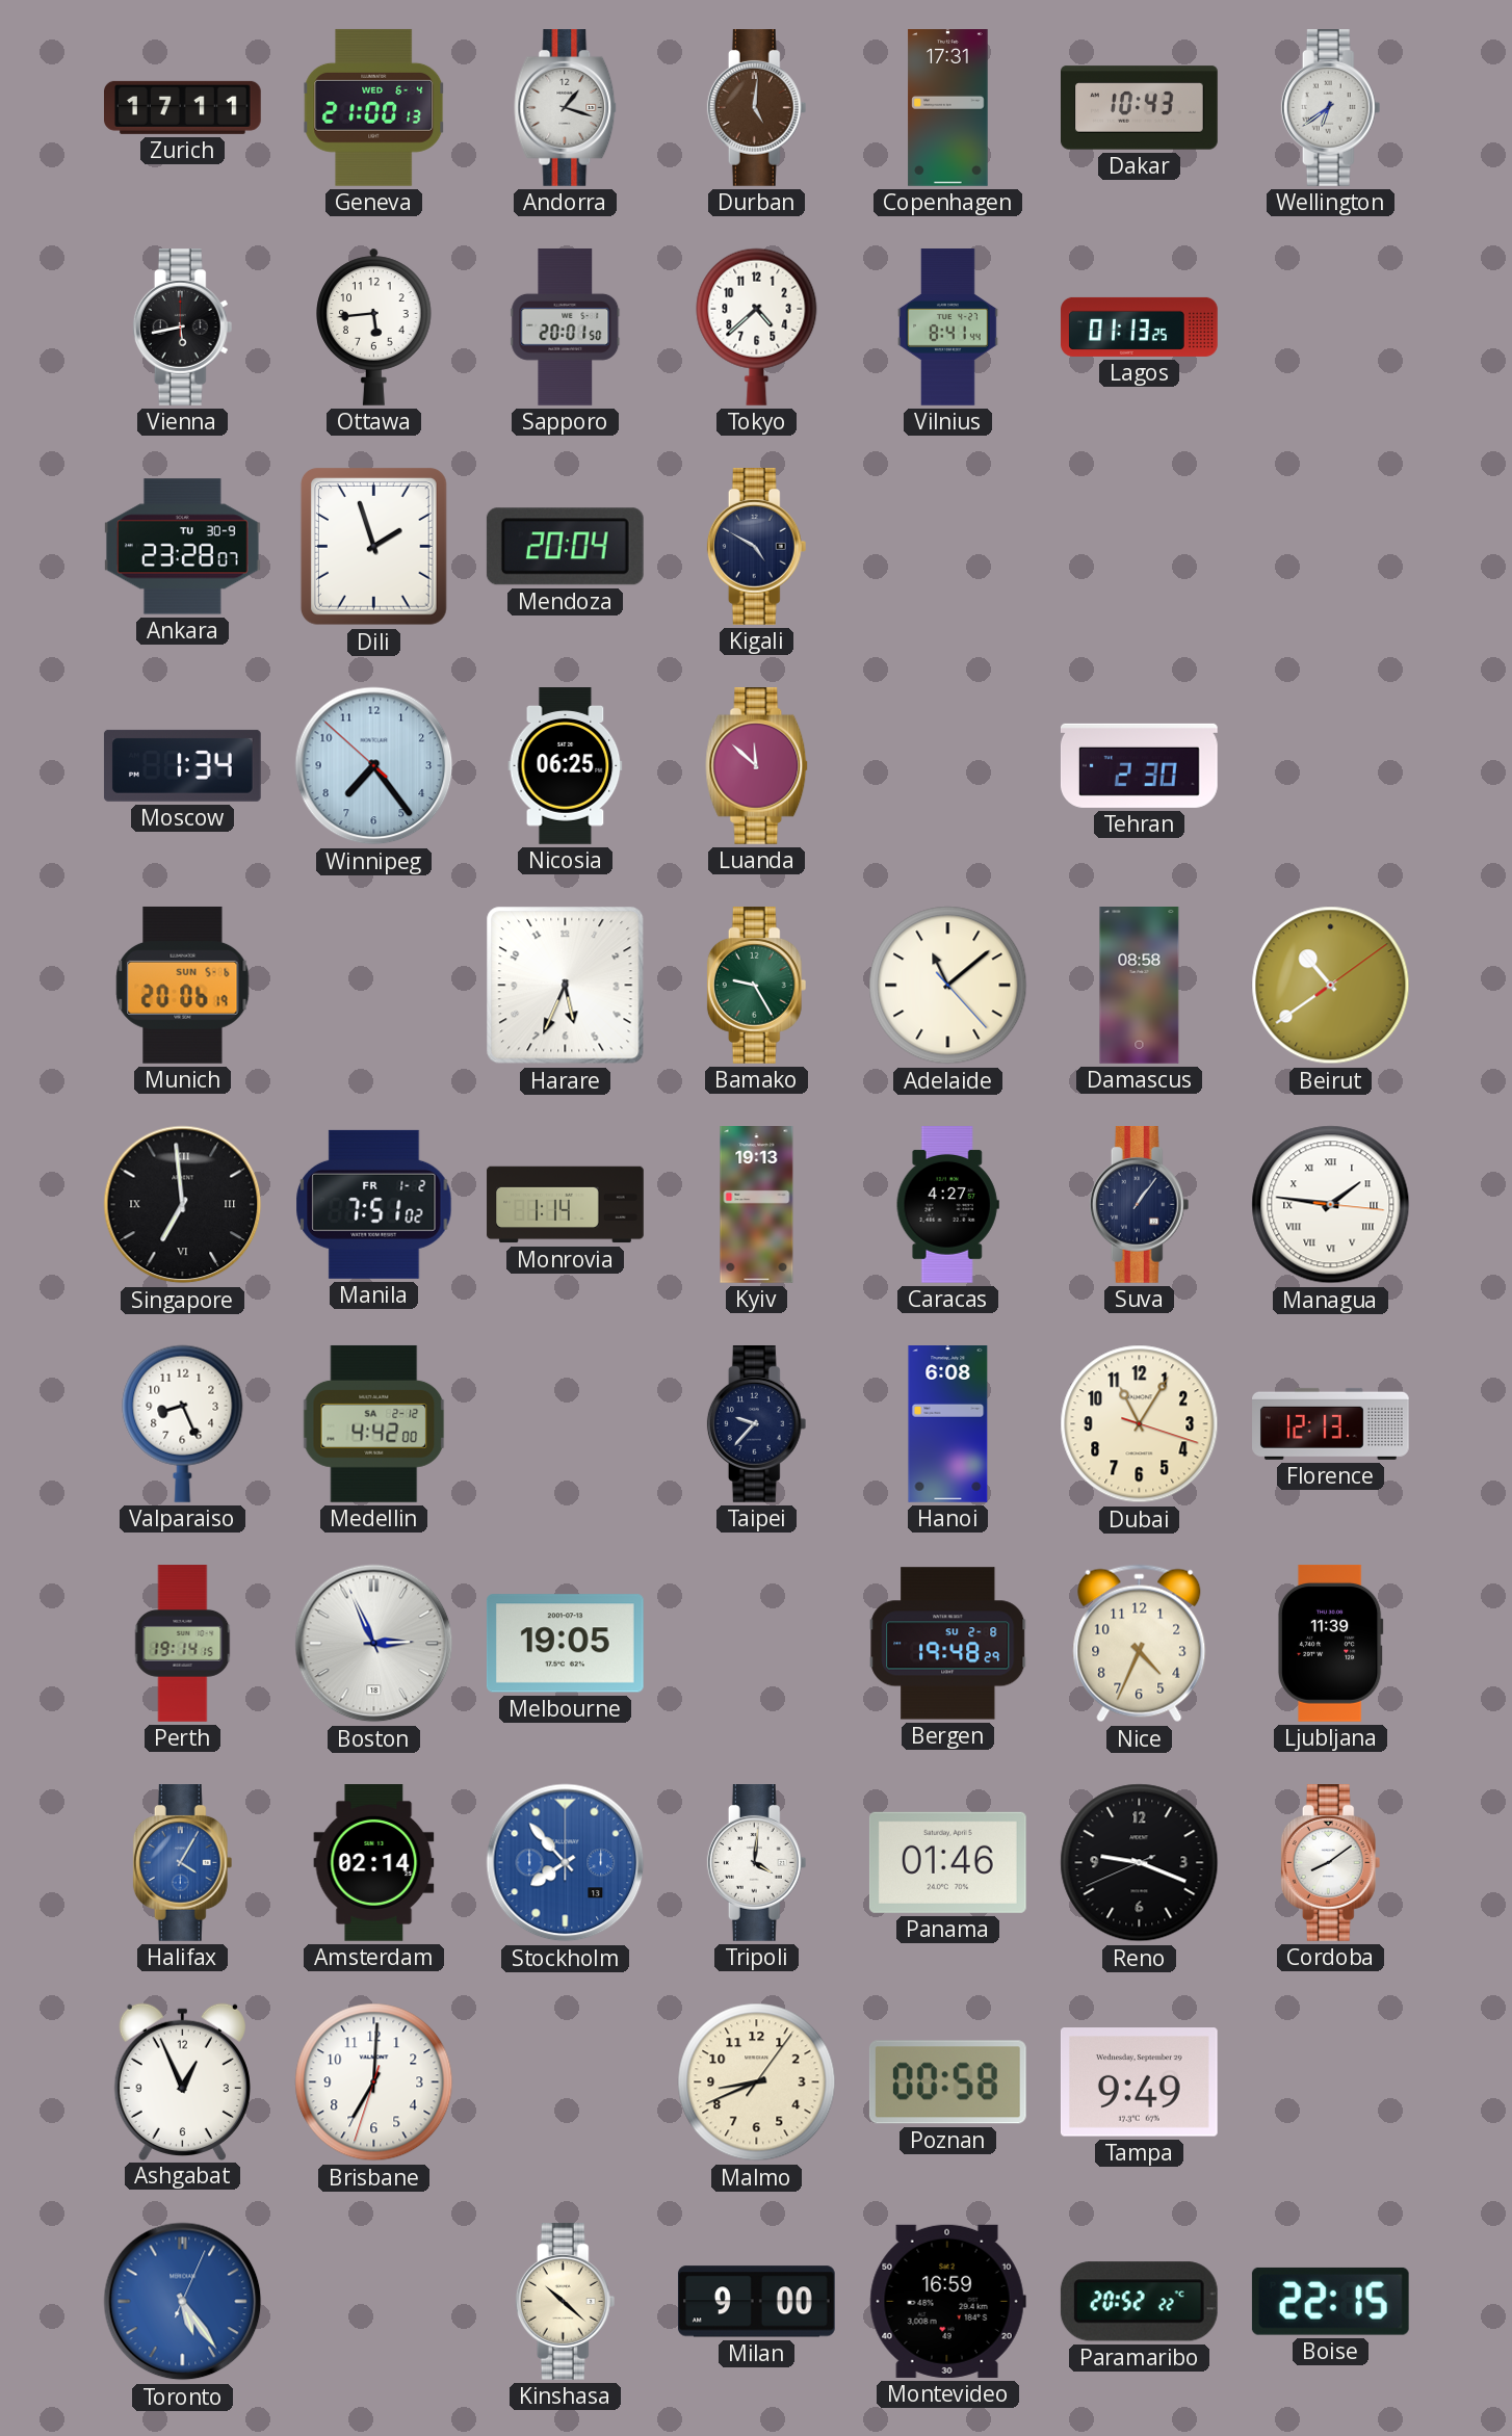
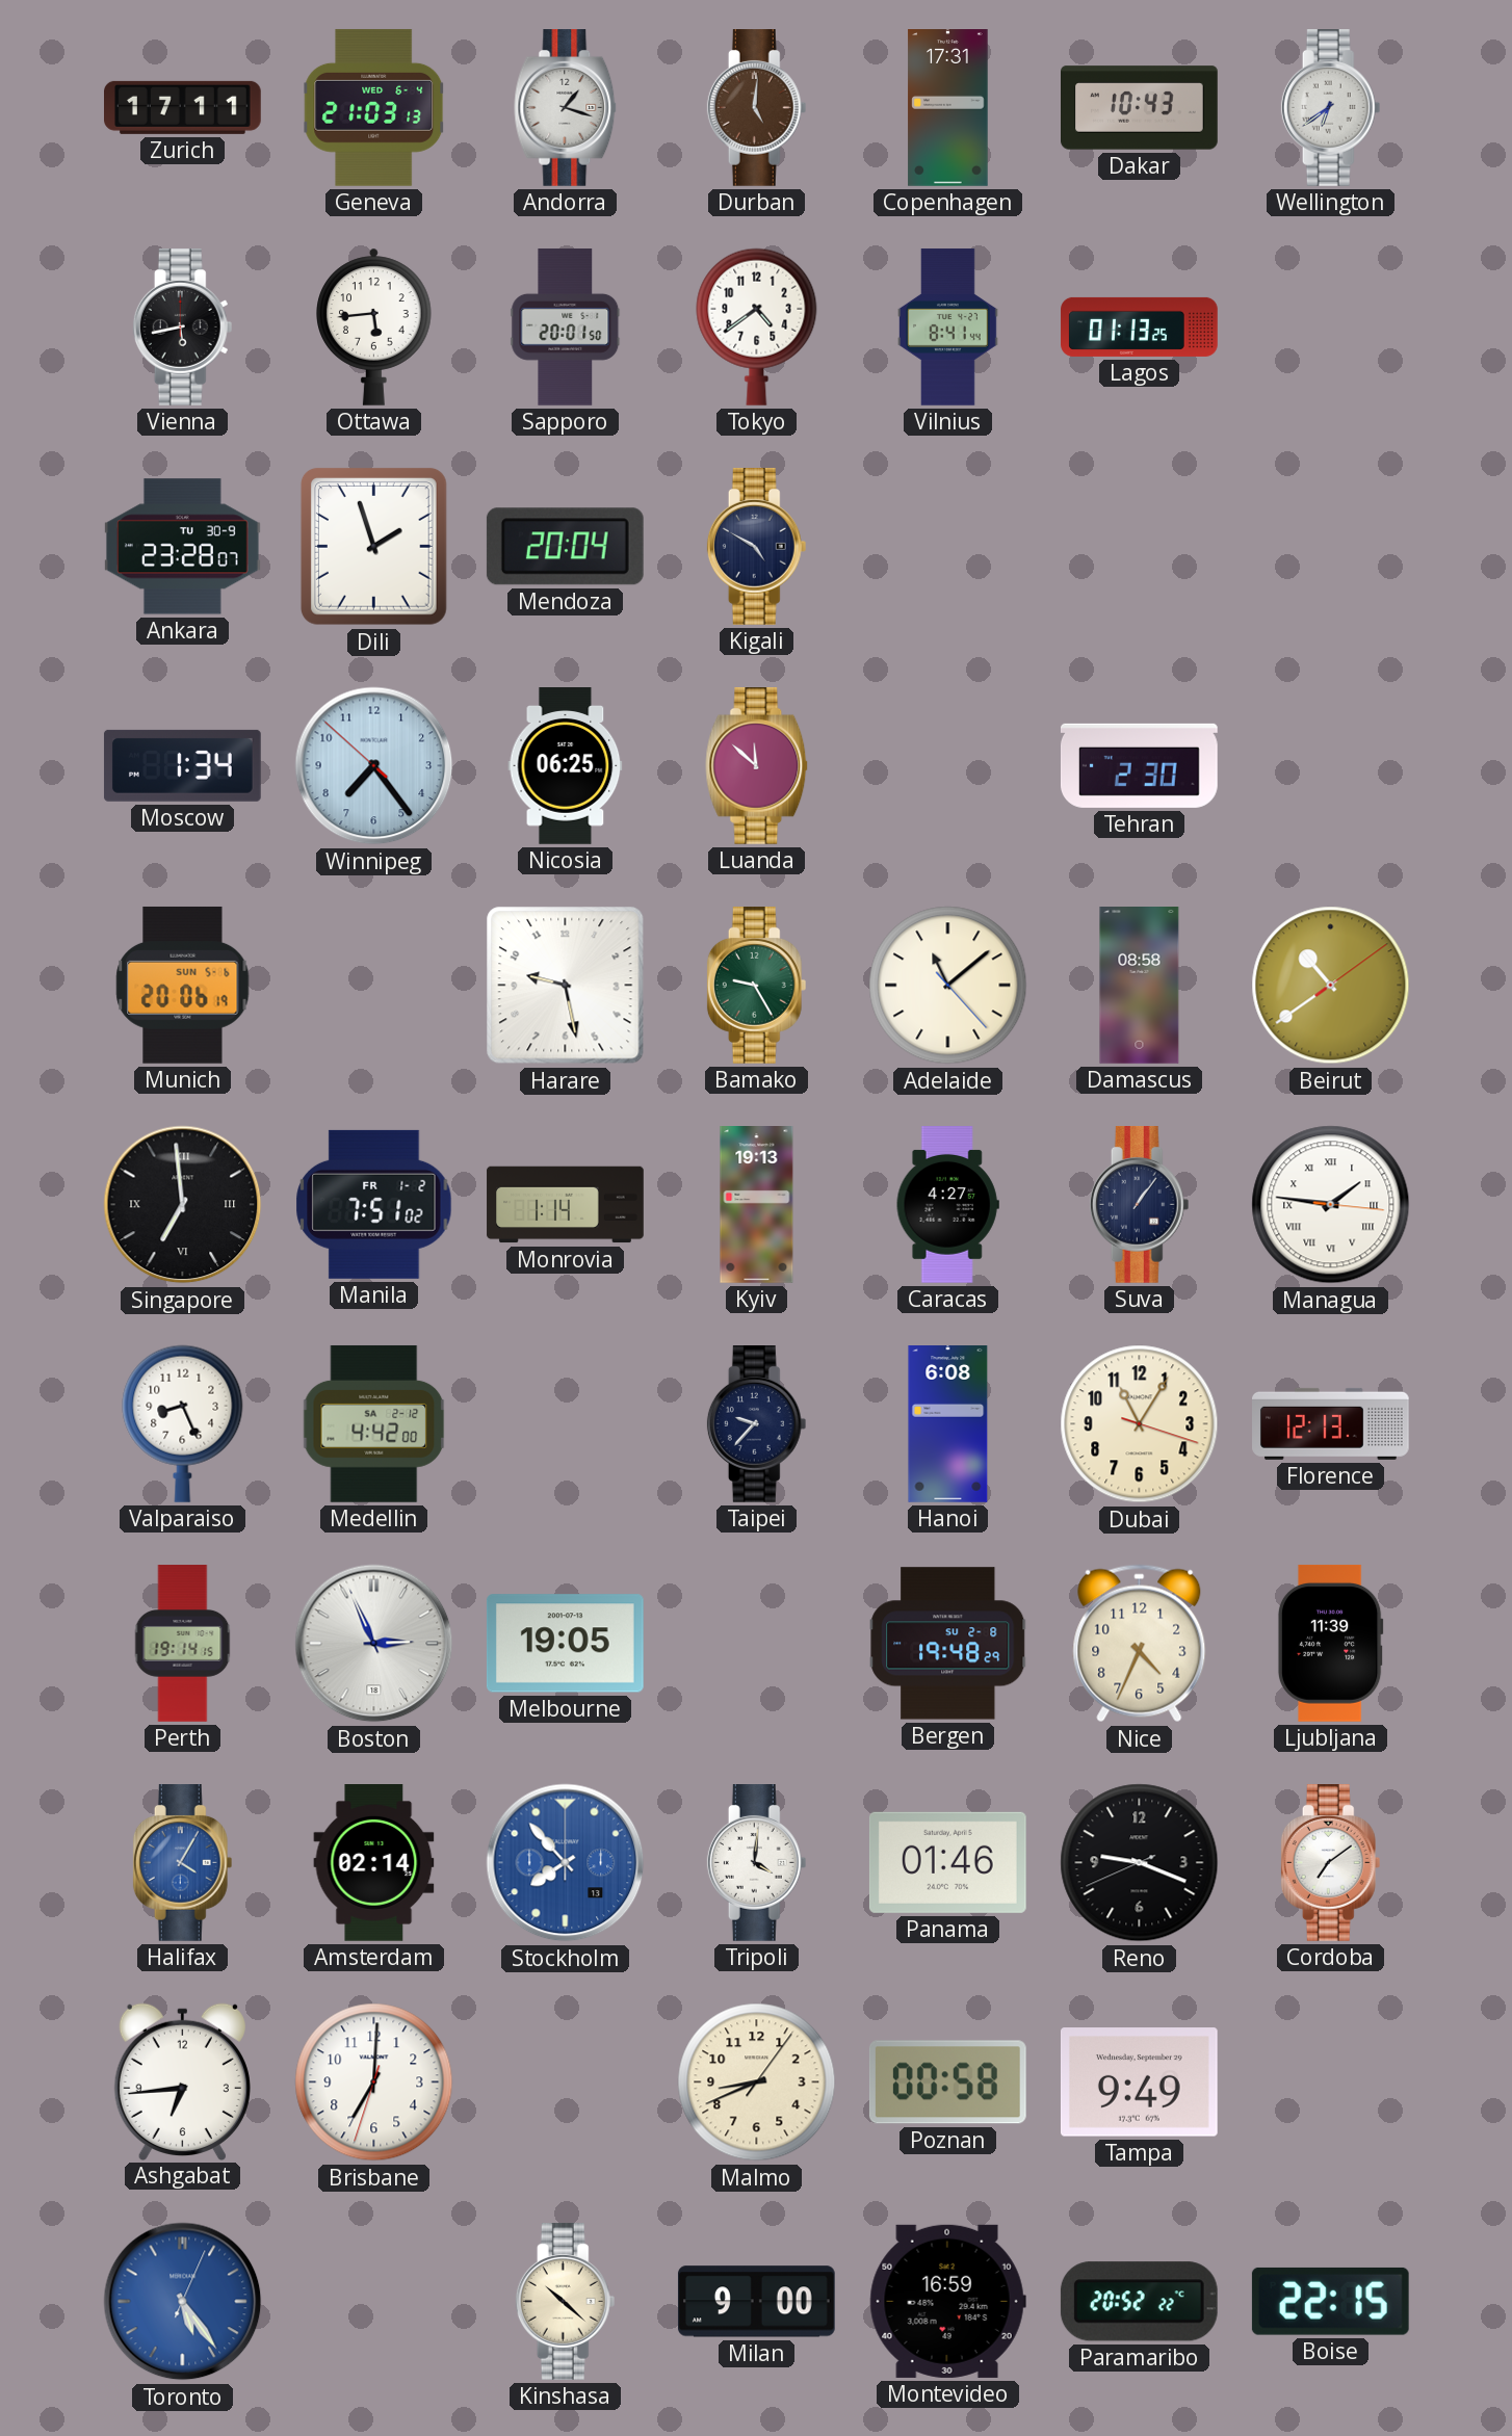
Geneva: 21:00 -> 21:03 (374, 107)
Tokyo: 4:38 -> 4:39 (757, 326)
Harare: 5:34 -> 9:28 (566, 986)
Cordoba: 8:09 -> 7:09 (1331, 1863)
Ashgabat: 12:56 -> 6:44 (182, 2081)
